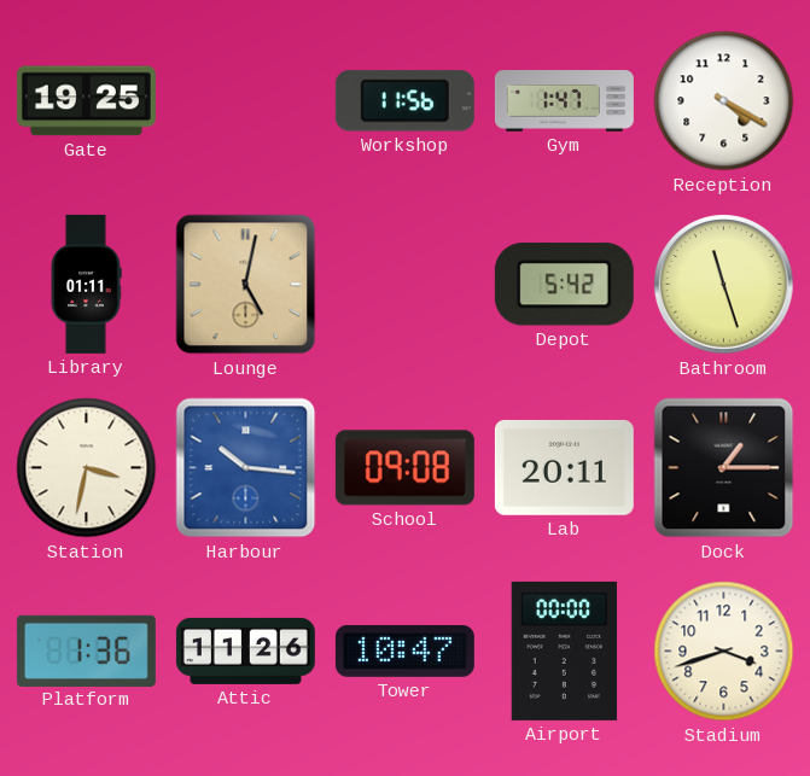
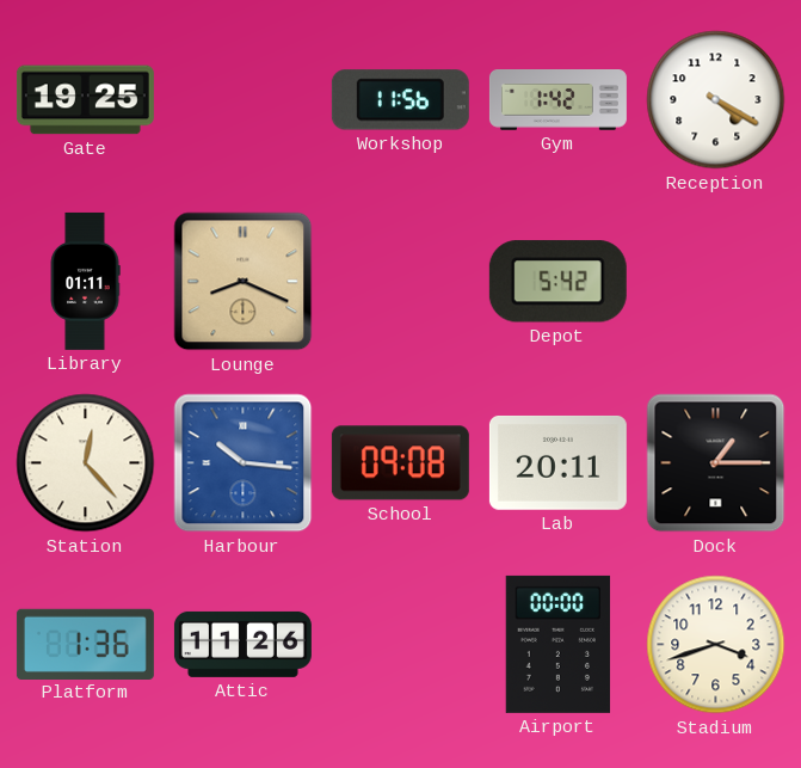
Gym: 1:47 -> 1:42 (557, 100)
Lounge: 5:02 -> 8:19 (244, 282)
Bathroom: 11:27 -> none (724, 285)
Station: 3:32 -> 12:23 (86, 463)
Tower: 10:47 -> none (404, 650)
